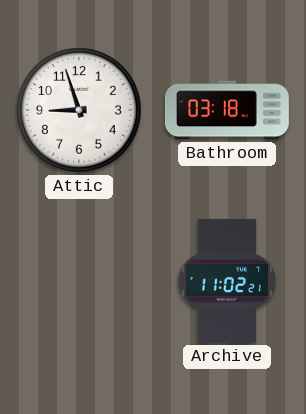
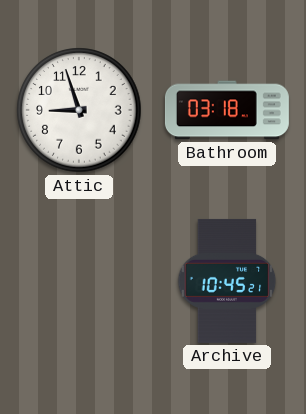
Archive: 11:02 -> 10:45 (227, 281)
